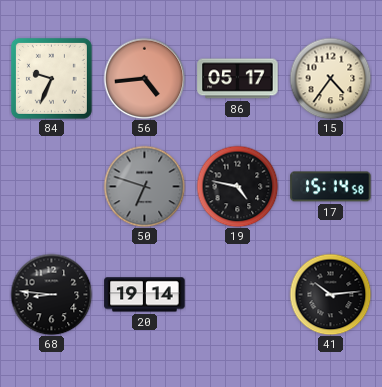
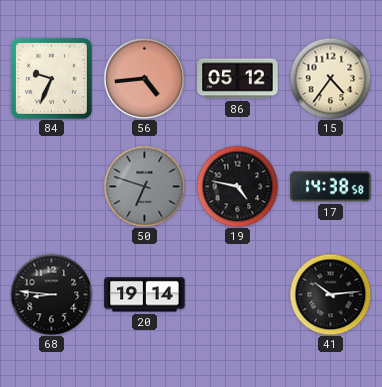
86: 05:17 -> 05:12 (238, 79)
17: 15:14 -> 14:38 (331, 187)
